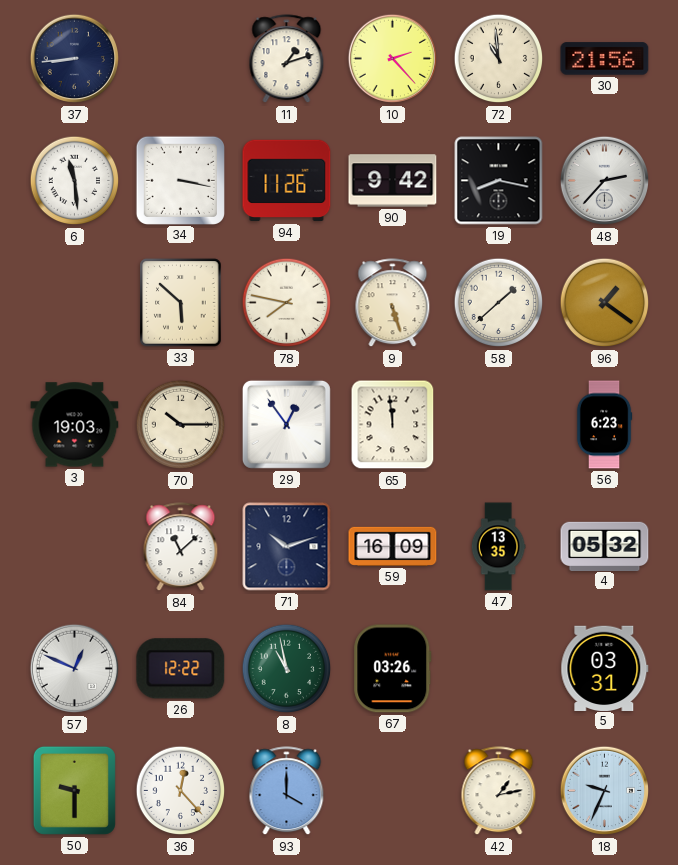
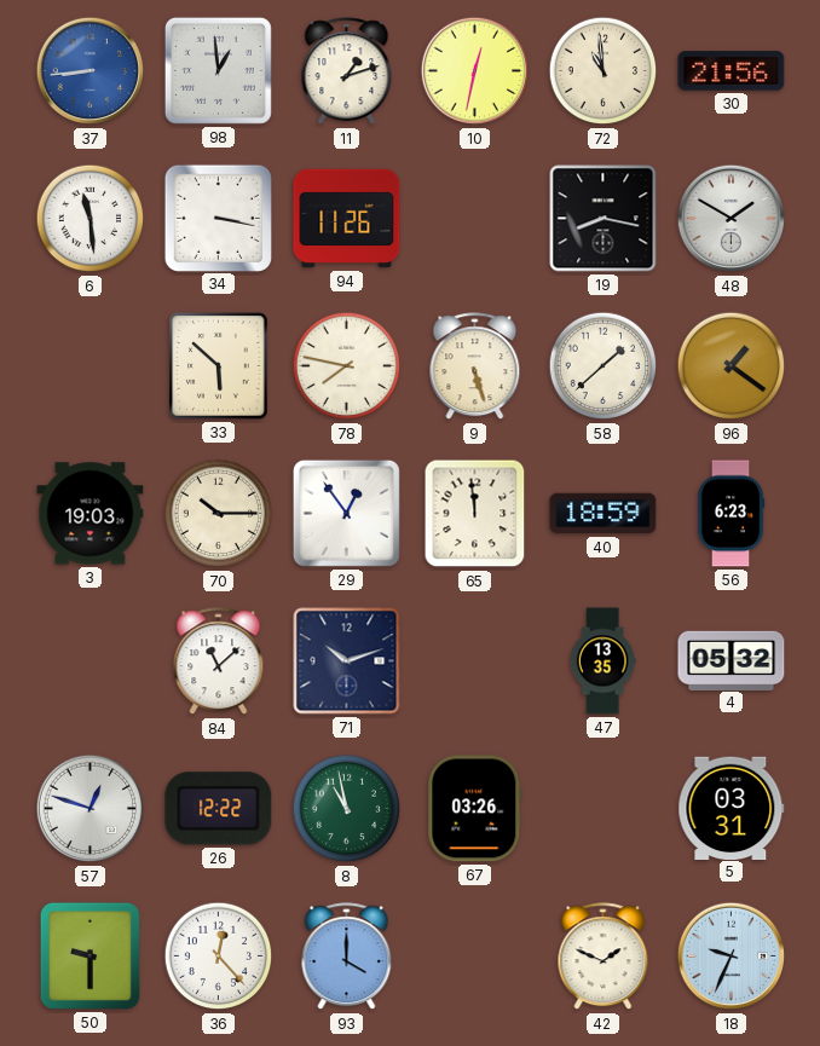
37 dial: navy -> blue (91, 71)
98: none -> 12:59 (218, 70)
10: 2:23 -> 12:32 (475, 71)
90: 9:42 -> none (393, 181)
48: 2:37 -> 1:50 (732, 219)
40: none -> 18:59 (604, 514)
59: 16:09 -> none (393, 546)
57: 12:49 -> 12:48 (91, 809)
42: 1:13 -> 1:49 (604, 957)
